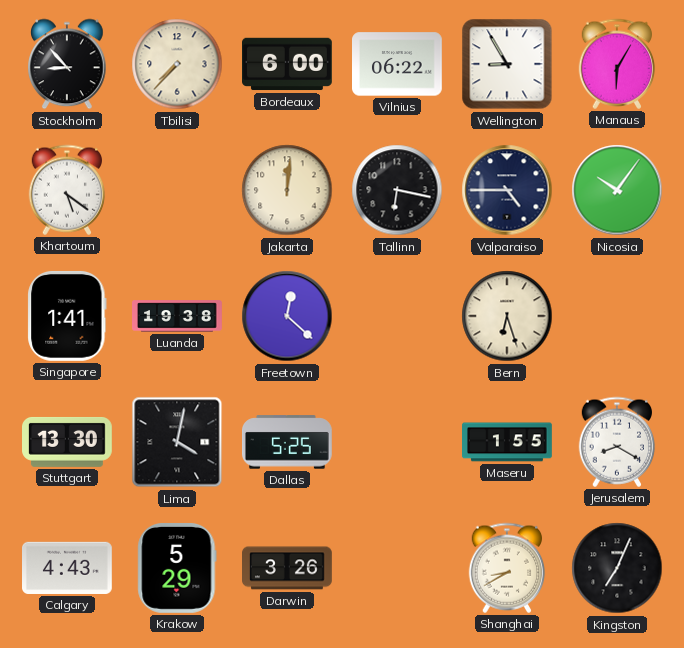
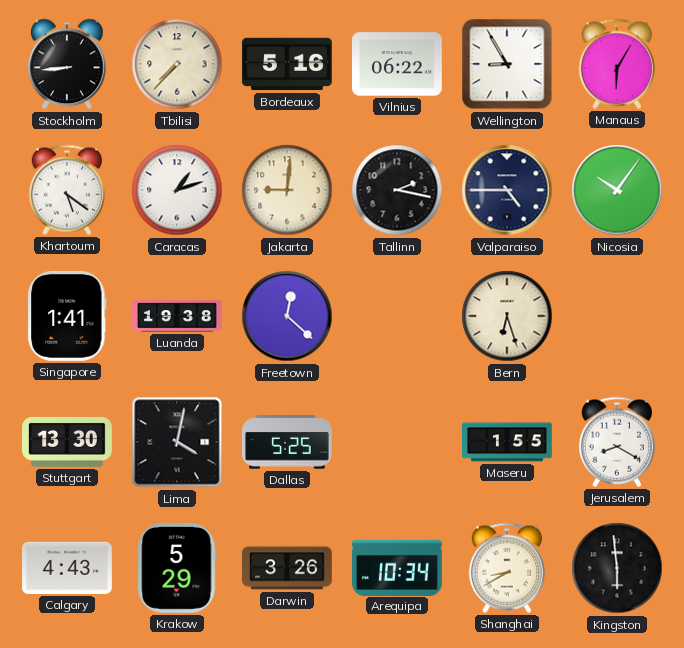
Stockholm: 8:53 -> 8:44 (67, 64)
Bordeaux: 6:00 -> 5:16 (288, 64)
Caracas: none -> 1:12 (177, 190)
Jakarta: 12:01 -> 9:01 (287, 190)
Tallinn: 6:17 -> 2:17 (397, 190)
Arequipa: none -> 10:34 (398, 567)
Kingston: 7:04 -> 5:59 (617, 568)
